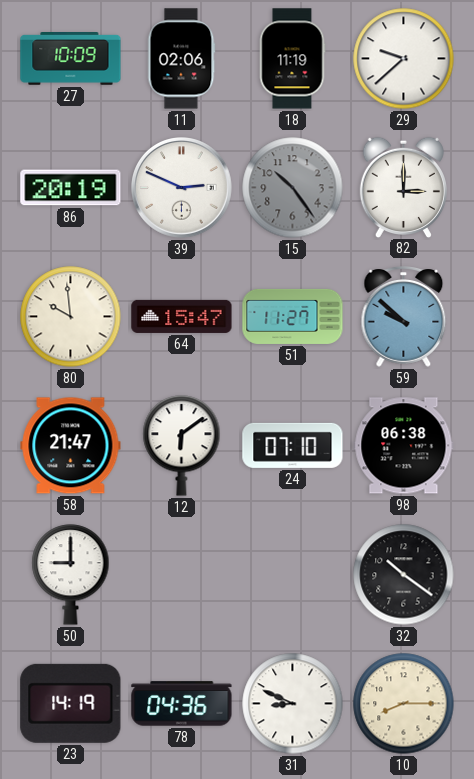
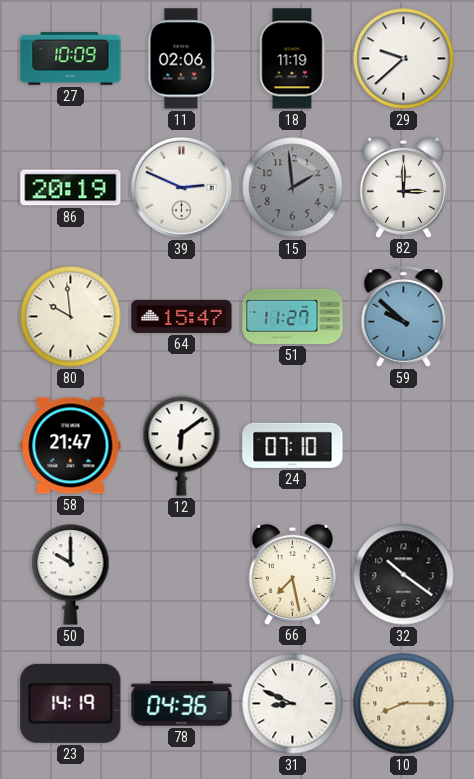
15: 10:24 -> 1:59 (293, 188)
98: 06:38 -> none (404, 446)
50: 9:00 -> 10:00 (71, 575)
66: none -> 7:28 (292, 574)
